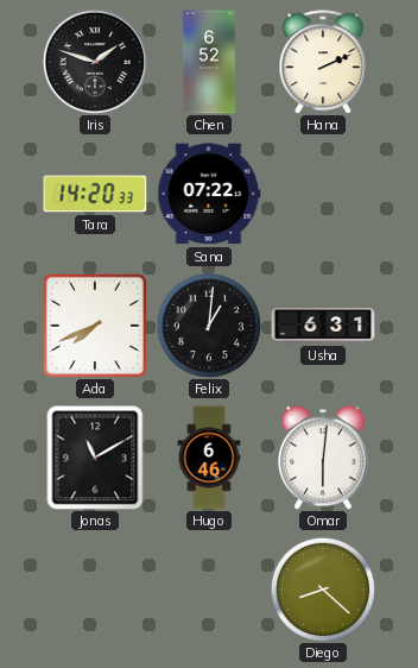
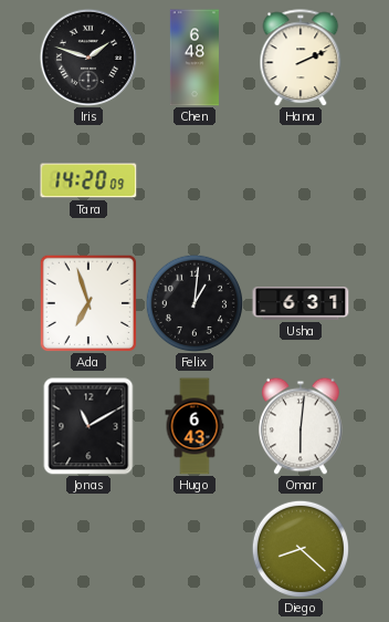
Chen: 6:52 -> 6:48 (193, 58)
Tara: 14:20:33 -> 14:20:09 (88, 180)
Sana: 07:22 -> none (209, 194)
Ada: 7:41 -> 6:57 (87, 302)
Hugo: 6:46 -> 6:43 (195, 426)
